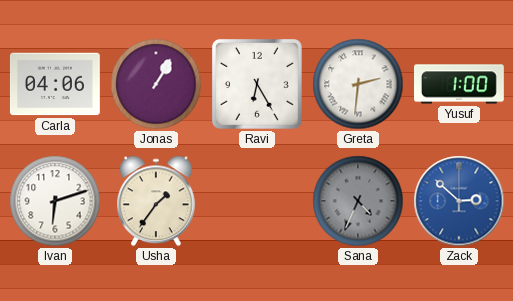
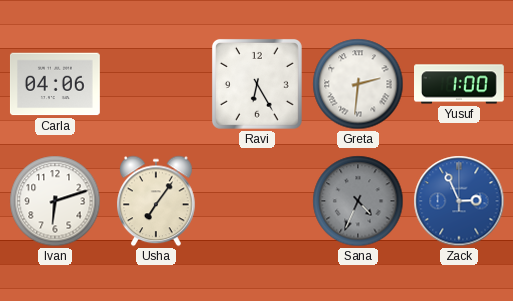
Jonas: 1:05 -> none (156, 84)
Usha: 1:36 -> 7:06 (157, 201)
Zack: 2:52 -> 2:56 (459, 201)
